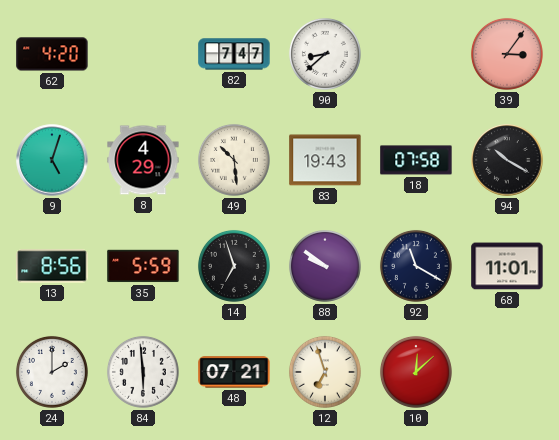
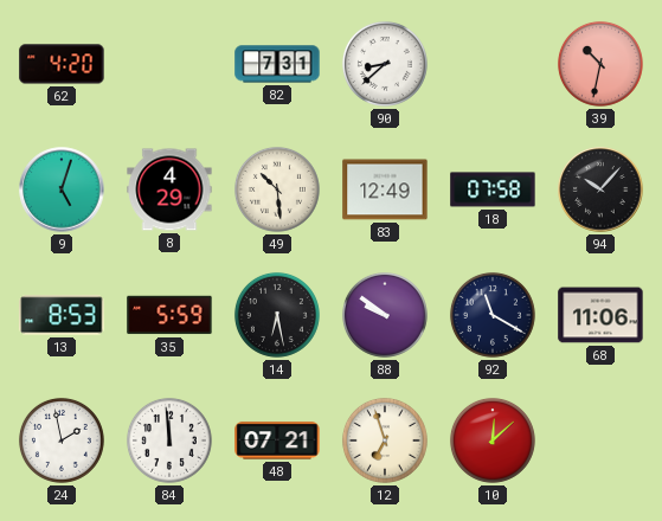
82: 7:47 -> 7:31 (277, 64)
39: 3:06 -> 10:32 (600, 64)
83: 19:43 -> 12:49 (385, 189)
94: 10:20 -> 10:07 (600, 189)
13: 8:56 -> 8:53 (62, 315)
14: 6:57 -> 6:28 (277, 315)
68: 11:01 -> 11:06 (600, 315)
24: 2:00 -> 1:58 (62, 440)
84: 5:59 -> 11:59 (169, 440)
